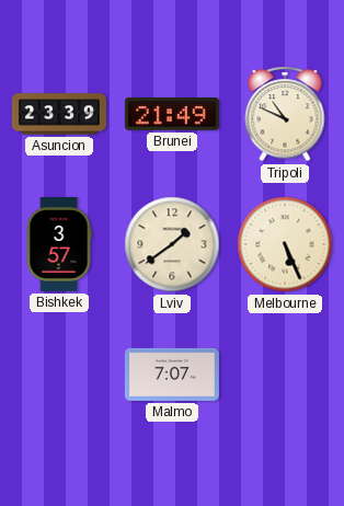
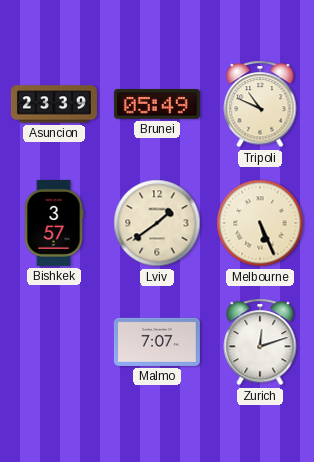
Brunei: 21:49 -> 05:49 (157, 104)
Zurich: none -> 12:12 (260, 342)
